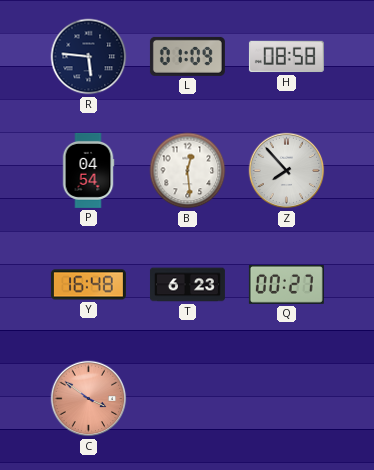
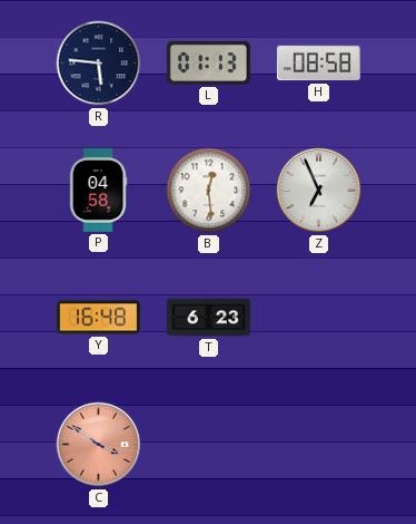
L: 01:09 -> 01:13 (208, 62)
P: 04:54 -> 04:58 (98, 190)
Z: 7:53 -> 6:56 (319, 191)
Q: 00:27 -> none (286, 284)
